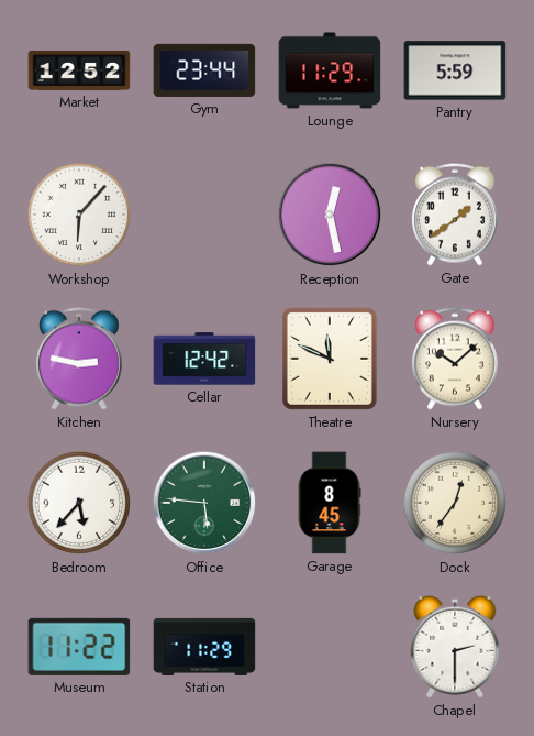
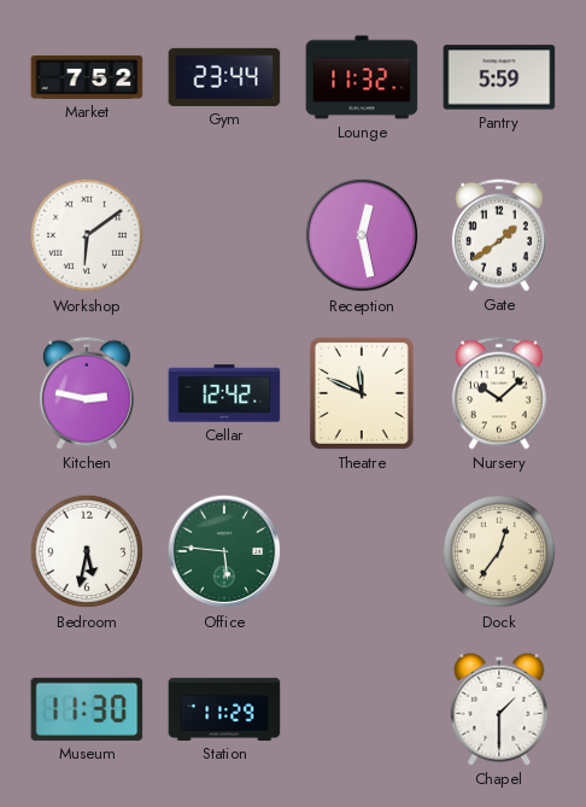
Market: 12:52 -> 7:52 (87, 77)
Lounge: 11:29 -> 11:32 (362, 77)
Workshop: 6:07 -> 6:09 (87, 235)
Bedroom: 5:37 -> 5:32 (87, 551)
Garage: 8:45 -> none (330, 503)
Museum: 11:22 -> 11:30 (87, 709)
Chapel: 2:30 -> 1:30 (499, 709)
